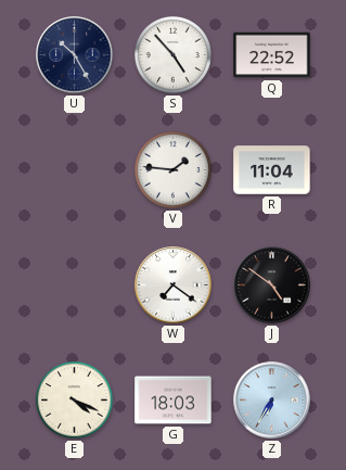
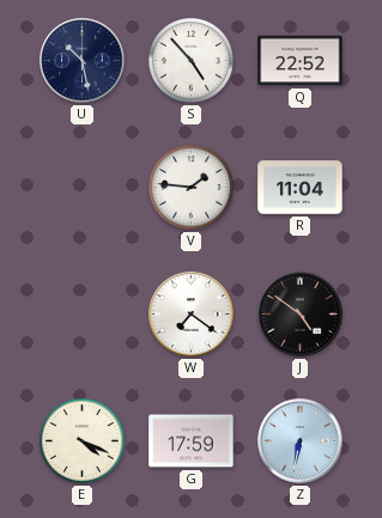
U: 10:25 -> 10:28 (83, 61)
G: 18:03 -> 17:59 (192, 441)
Z: 6:35 -> 6:32 (301, 441)
